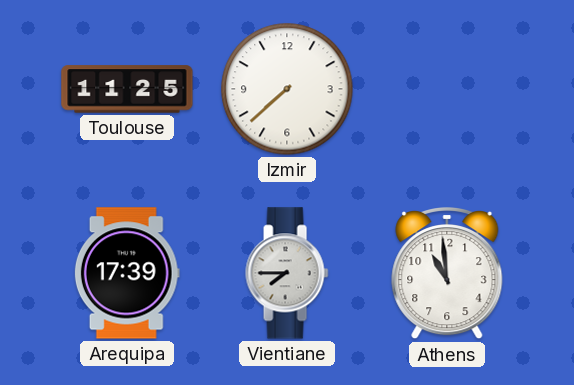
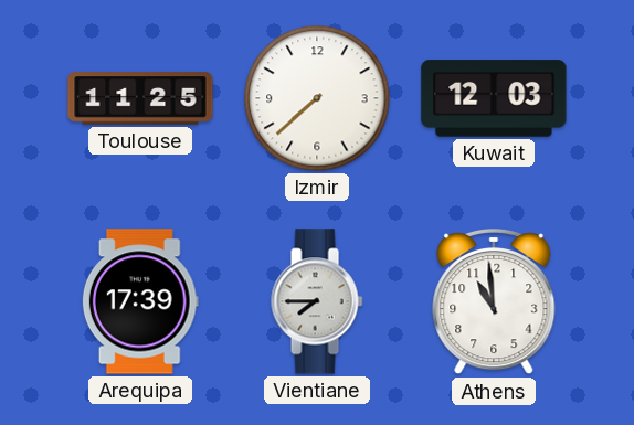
Kuwait: none -> 12:03 (494, 98)
